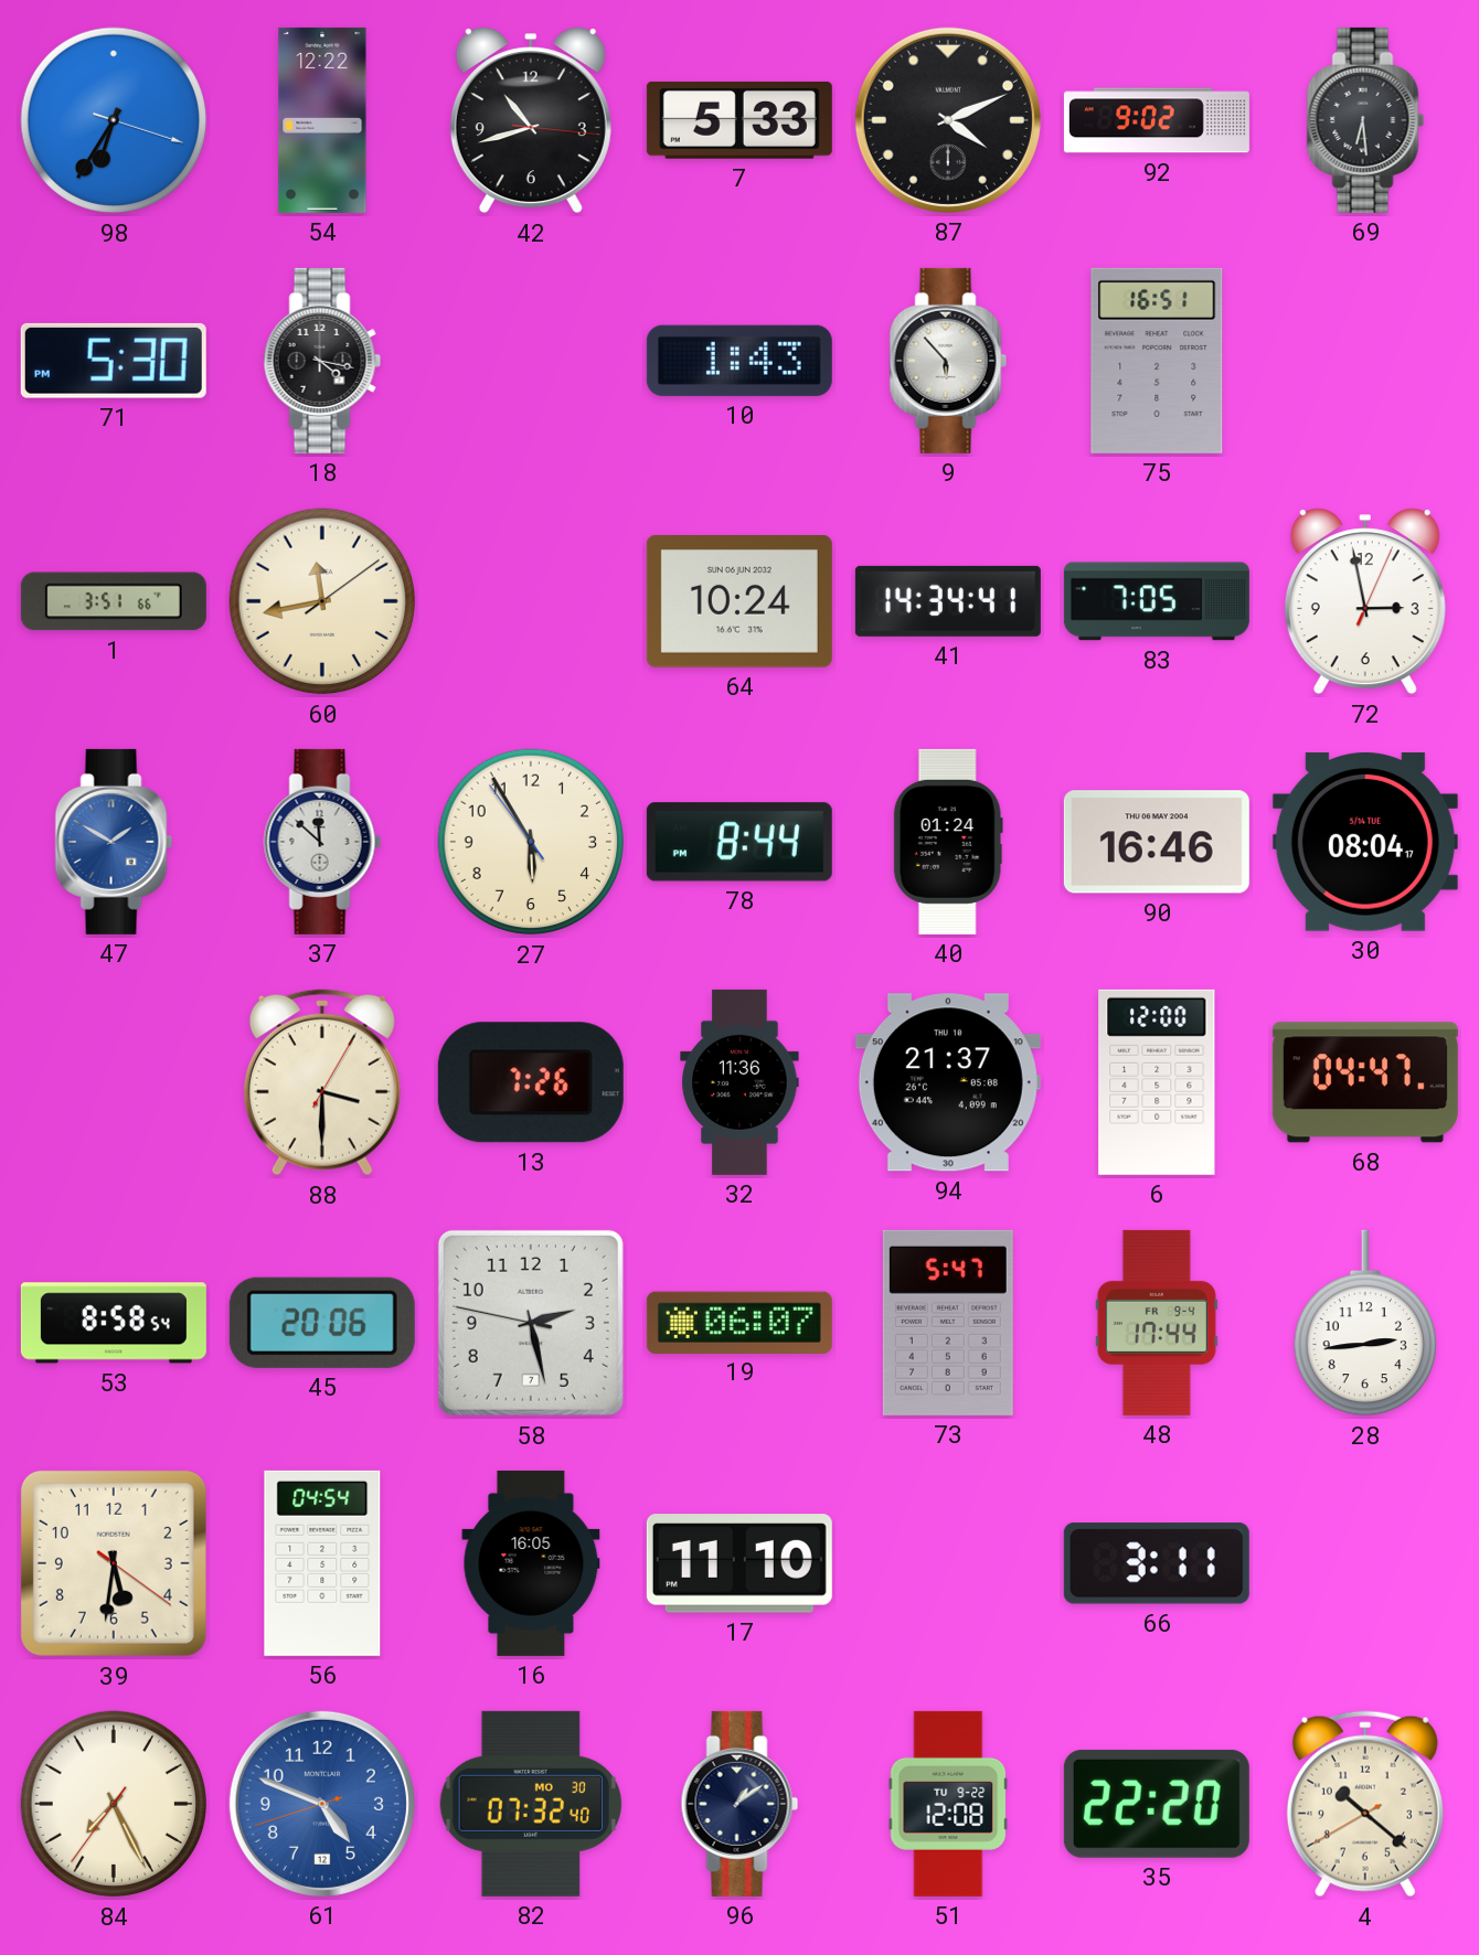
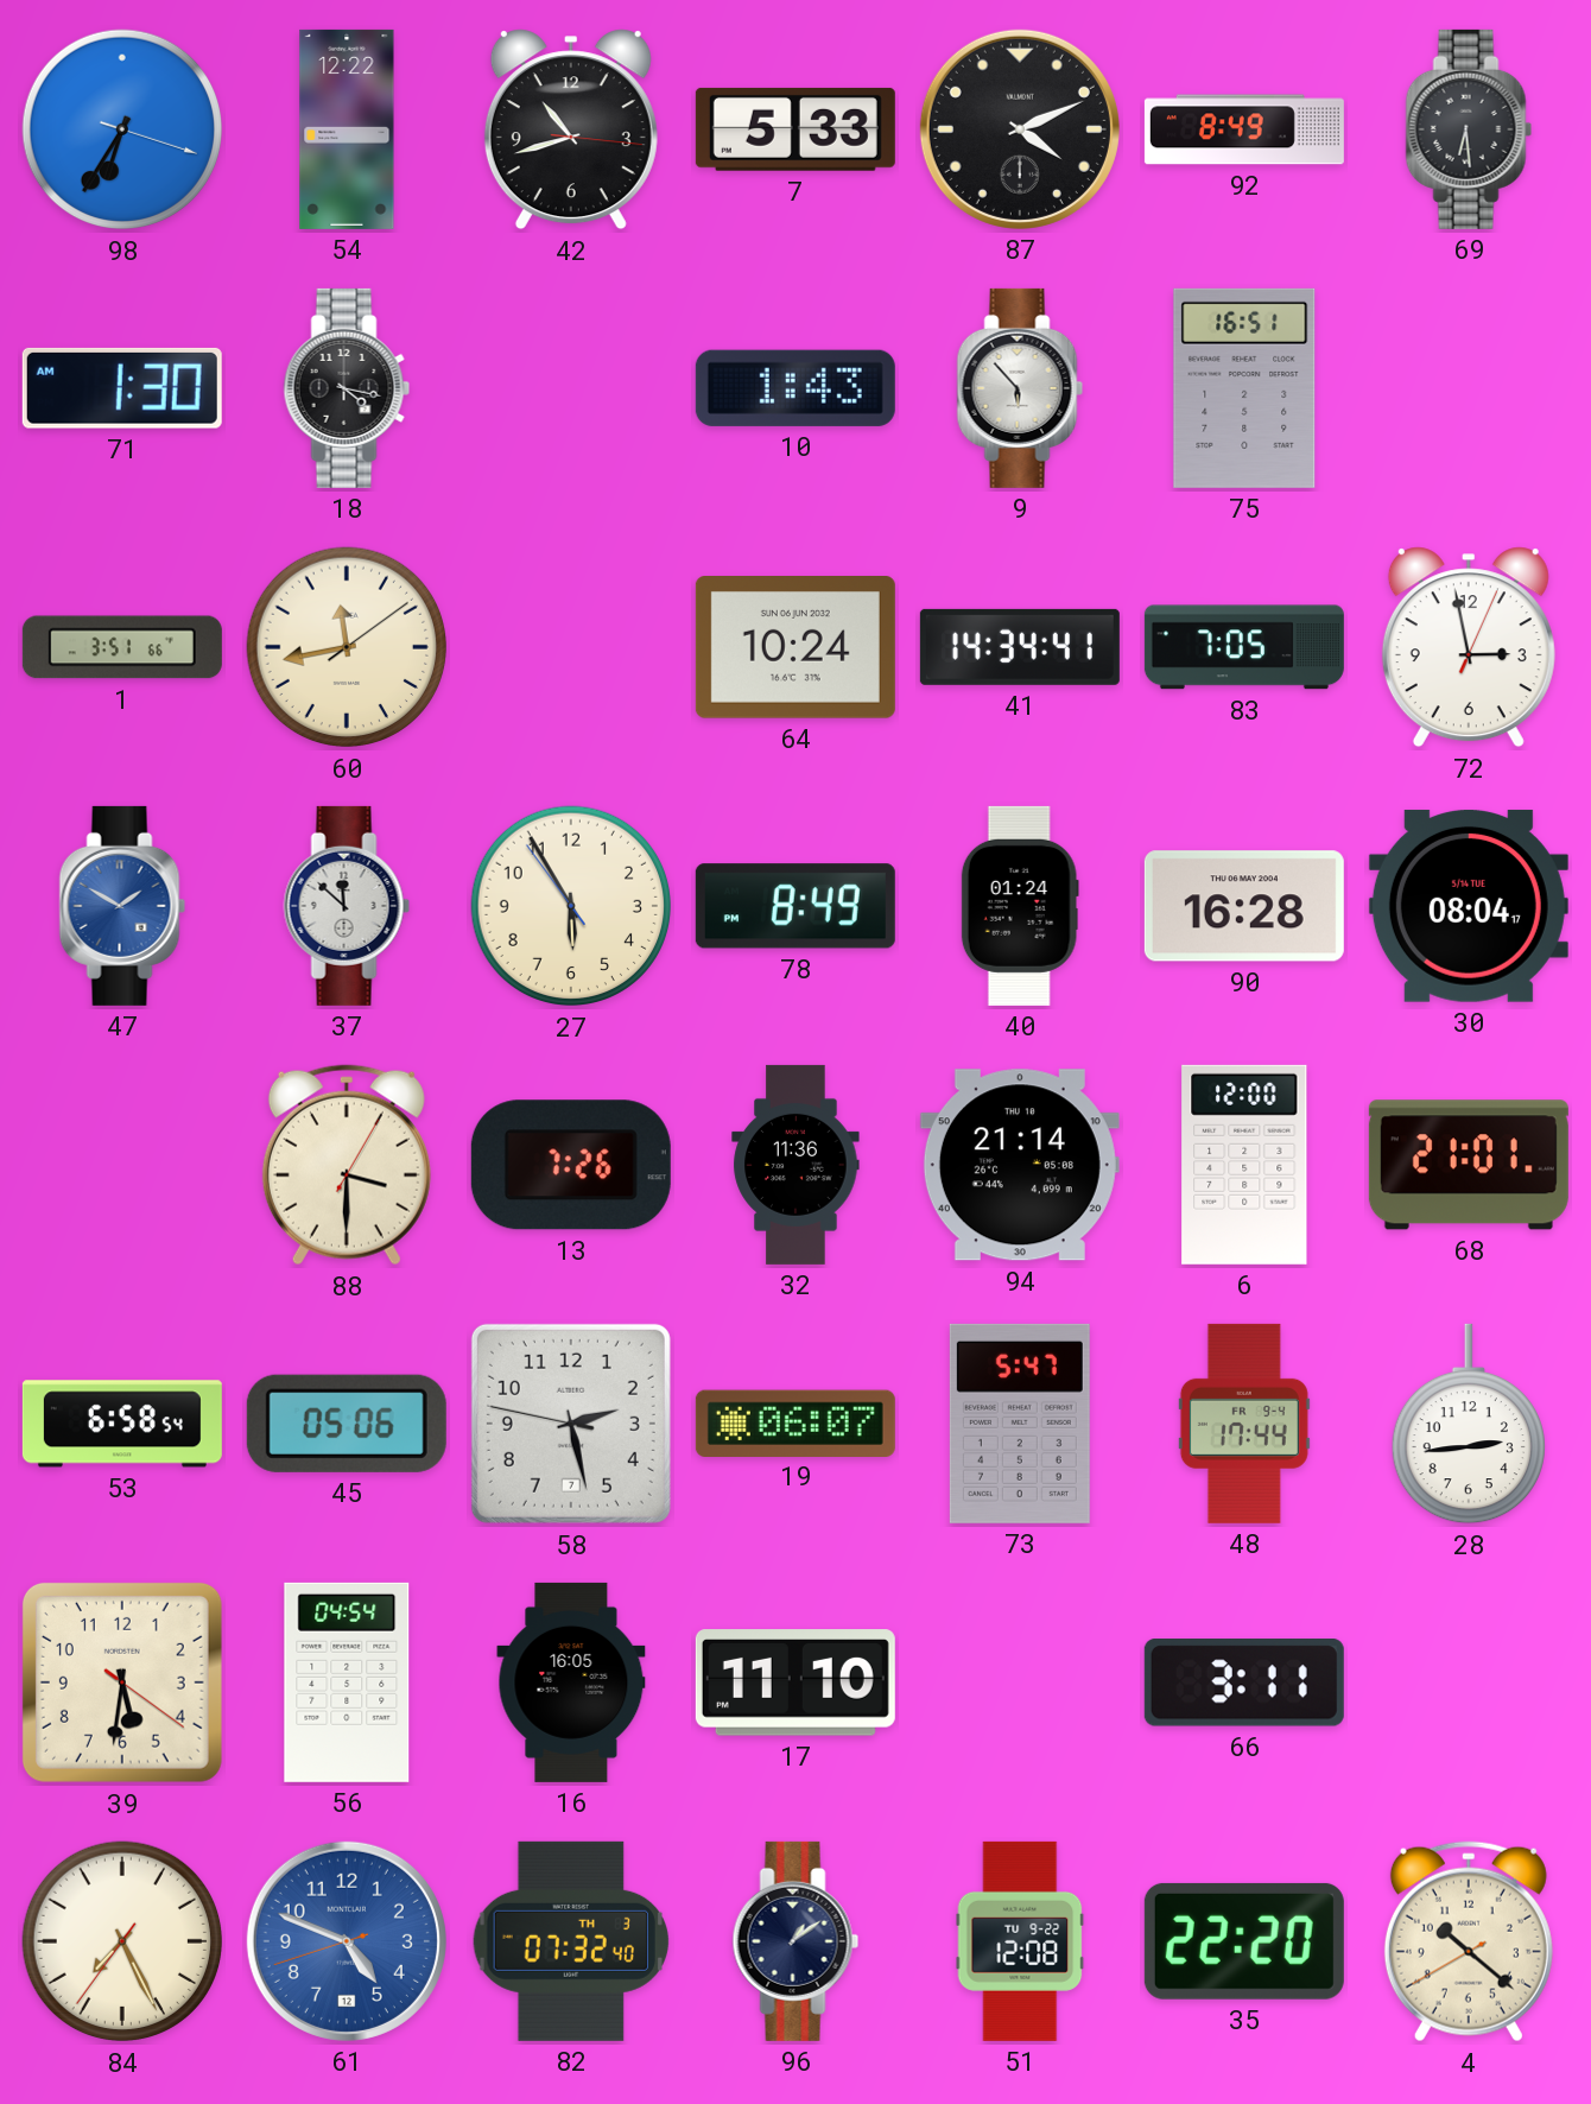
92: 9:02 -> 8:49 (1244, 129)
71: 5:30 -> 1:30 (122, 388)
78: 8:44 -> 8:49 (795, 906)
90: 16:46 -> 16:28 (1244, 906)
94: 21:37 -> 21:14 (1020, 1165)
68: 04:47 -> 21:01 (1469, 1165)
53: 8:58 -> 6:58 (122, 1424)
45: 20:06 -> 05:06 (347, 1424)
82 date: MO 30 -> TH 3 (571, 1941)
